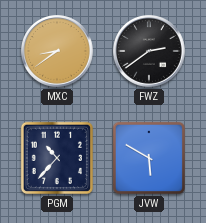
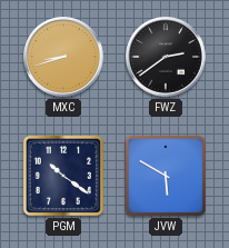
MXC: 8:39 -> 8:42 (64, 58)
PGM: 10:37 -> 10:21 (63, 176)
